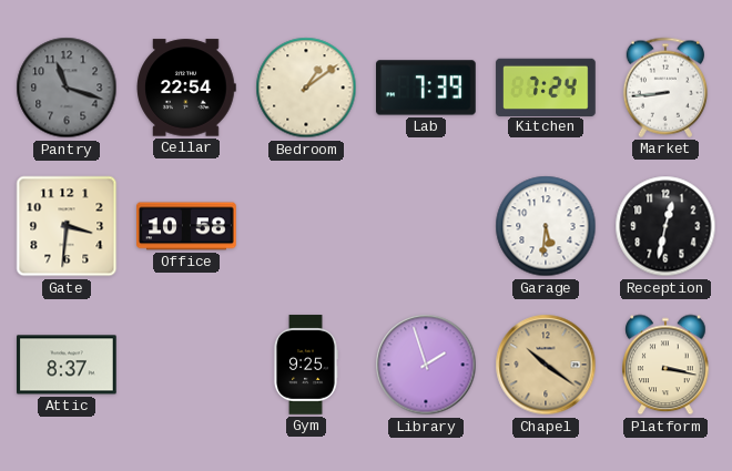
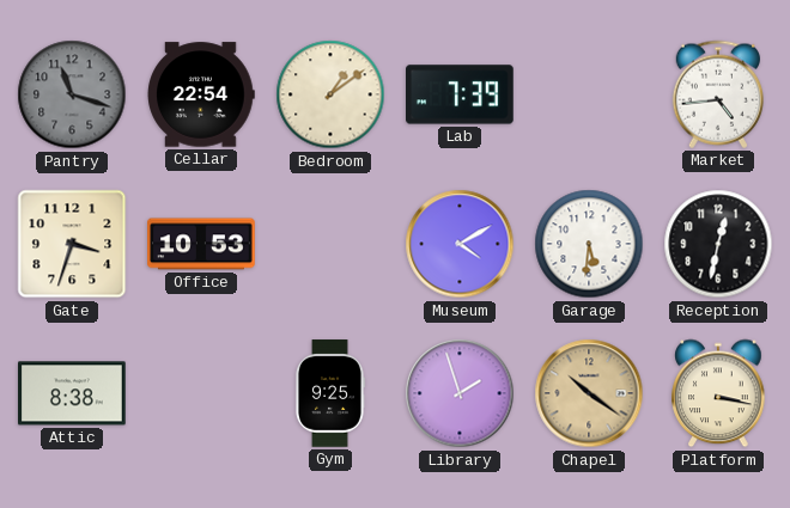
Kitchen: 7:24 -> none (546, 86)
Market: 8:44 -> 4:44 (717, 94)
Gate: 3:31 -> 3:33 (72, 244)
Office: 10:58 -> 10:53 (201, 244)
Museum: none -> 4:10 (460, 244)
Attic: 8:37 -> 8:38 (73, 393)
